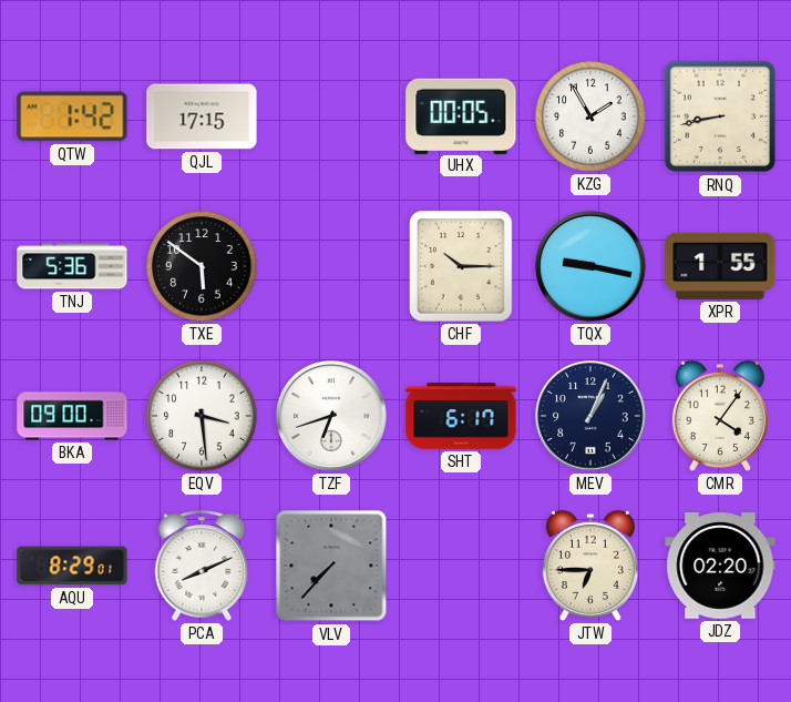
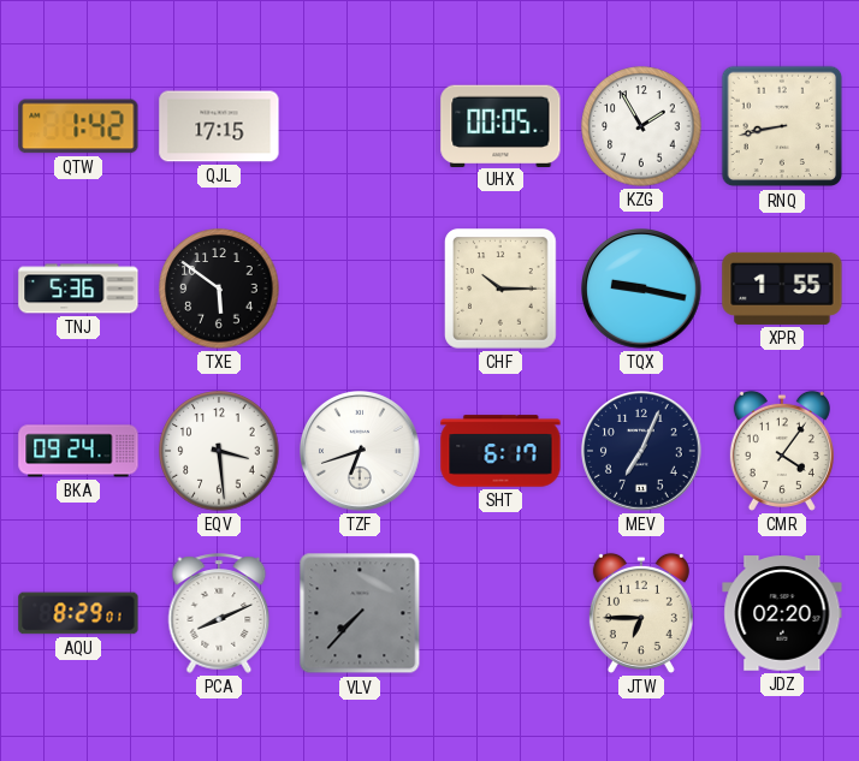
BKA: 09:00 -> 09:24 (78, 451)
MEV: 1:04 -> 7:04 (642, 452)
